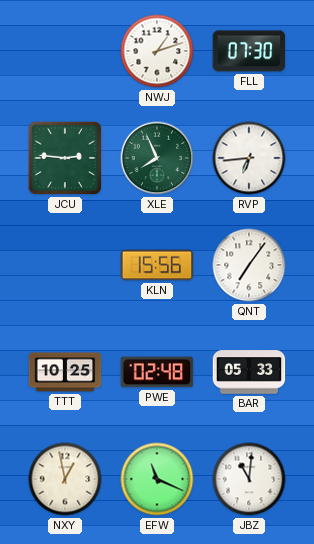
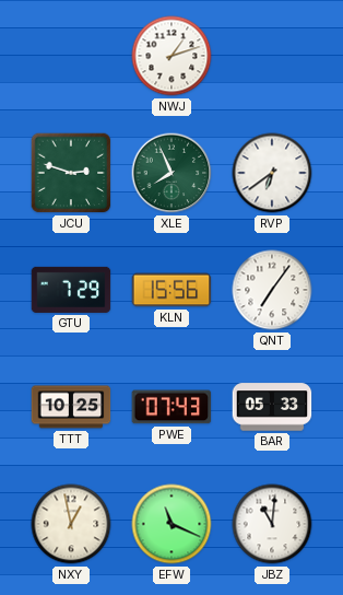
FLL: 07:30 -> none (249, 51)
JCU: 2:46 -> 2:48 (71, 173)
RVP: 6:44 -> 6:39 (272, 173)
GTU: none -> 7:29 (71, 290)
PWE: 02:48 -> 07:43 (171, 407)
